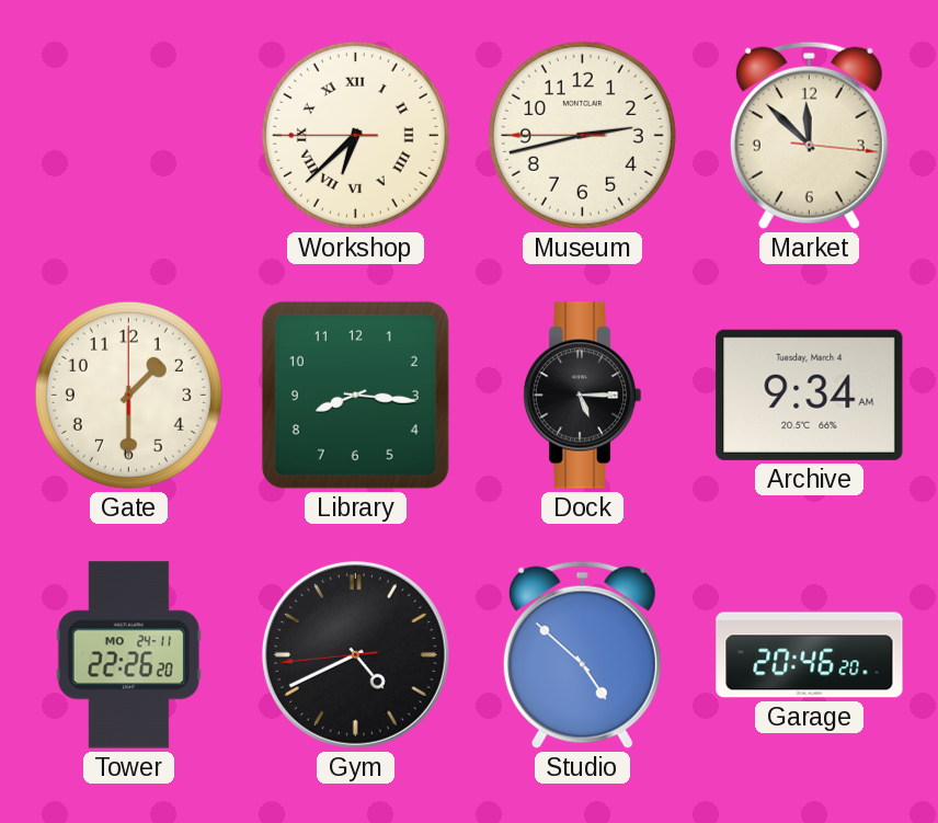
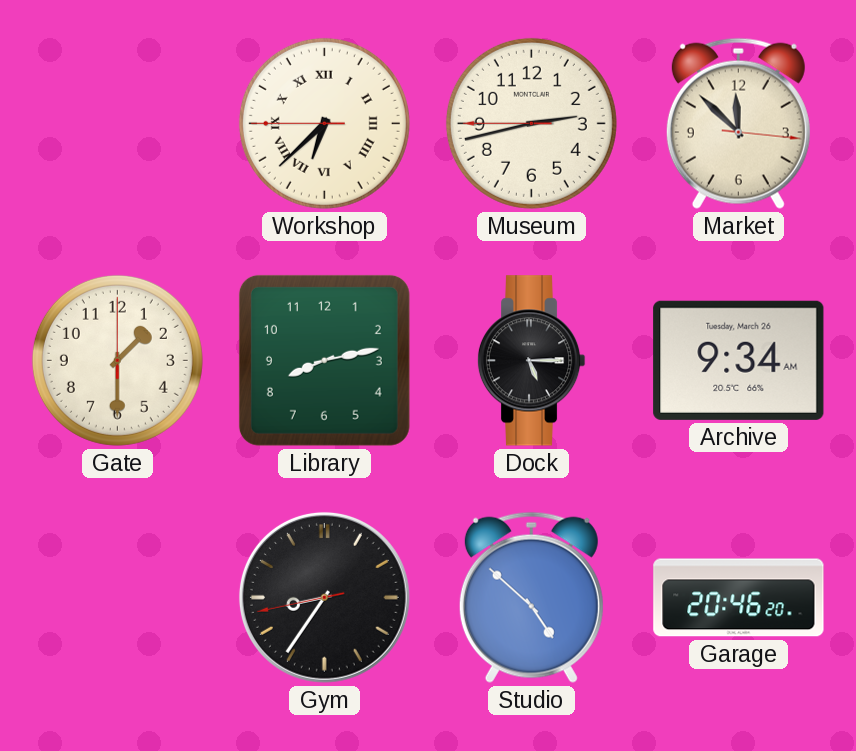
Library: 8:16 -> 8:13 (324, 360)
Archive date: Tuesday, March 4 -> Tuesday, March 26 (739, 360)
Tower: 22:26 -> none (128, 655)
Gym: 4:40 -> 8:35 (324, 597)
